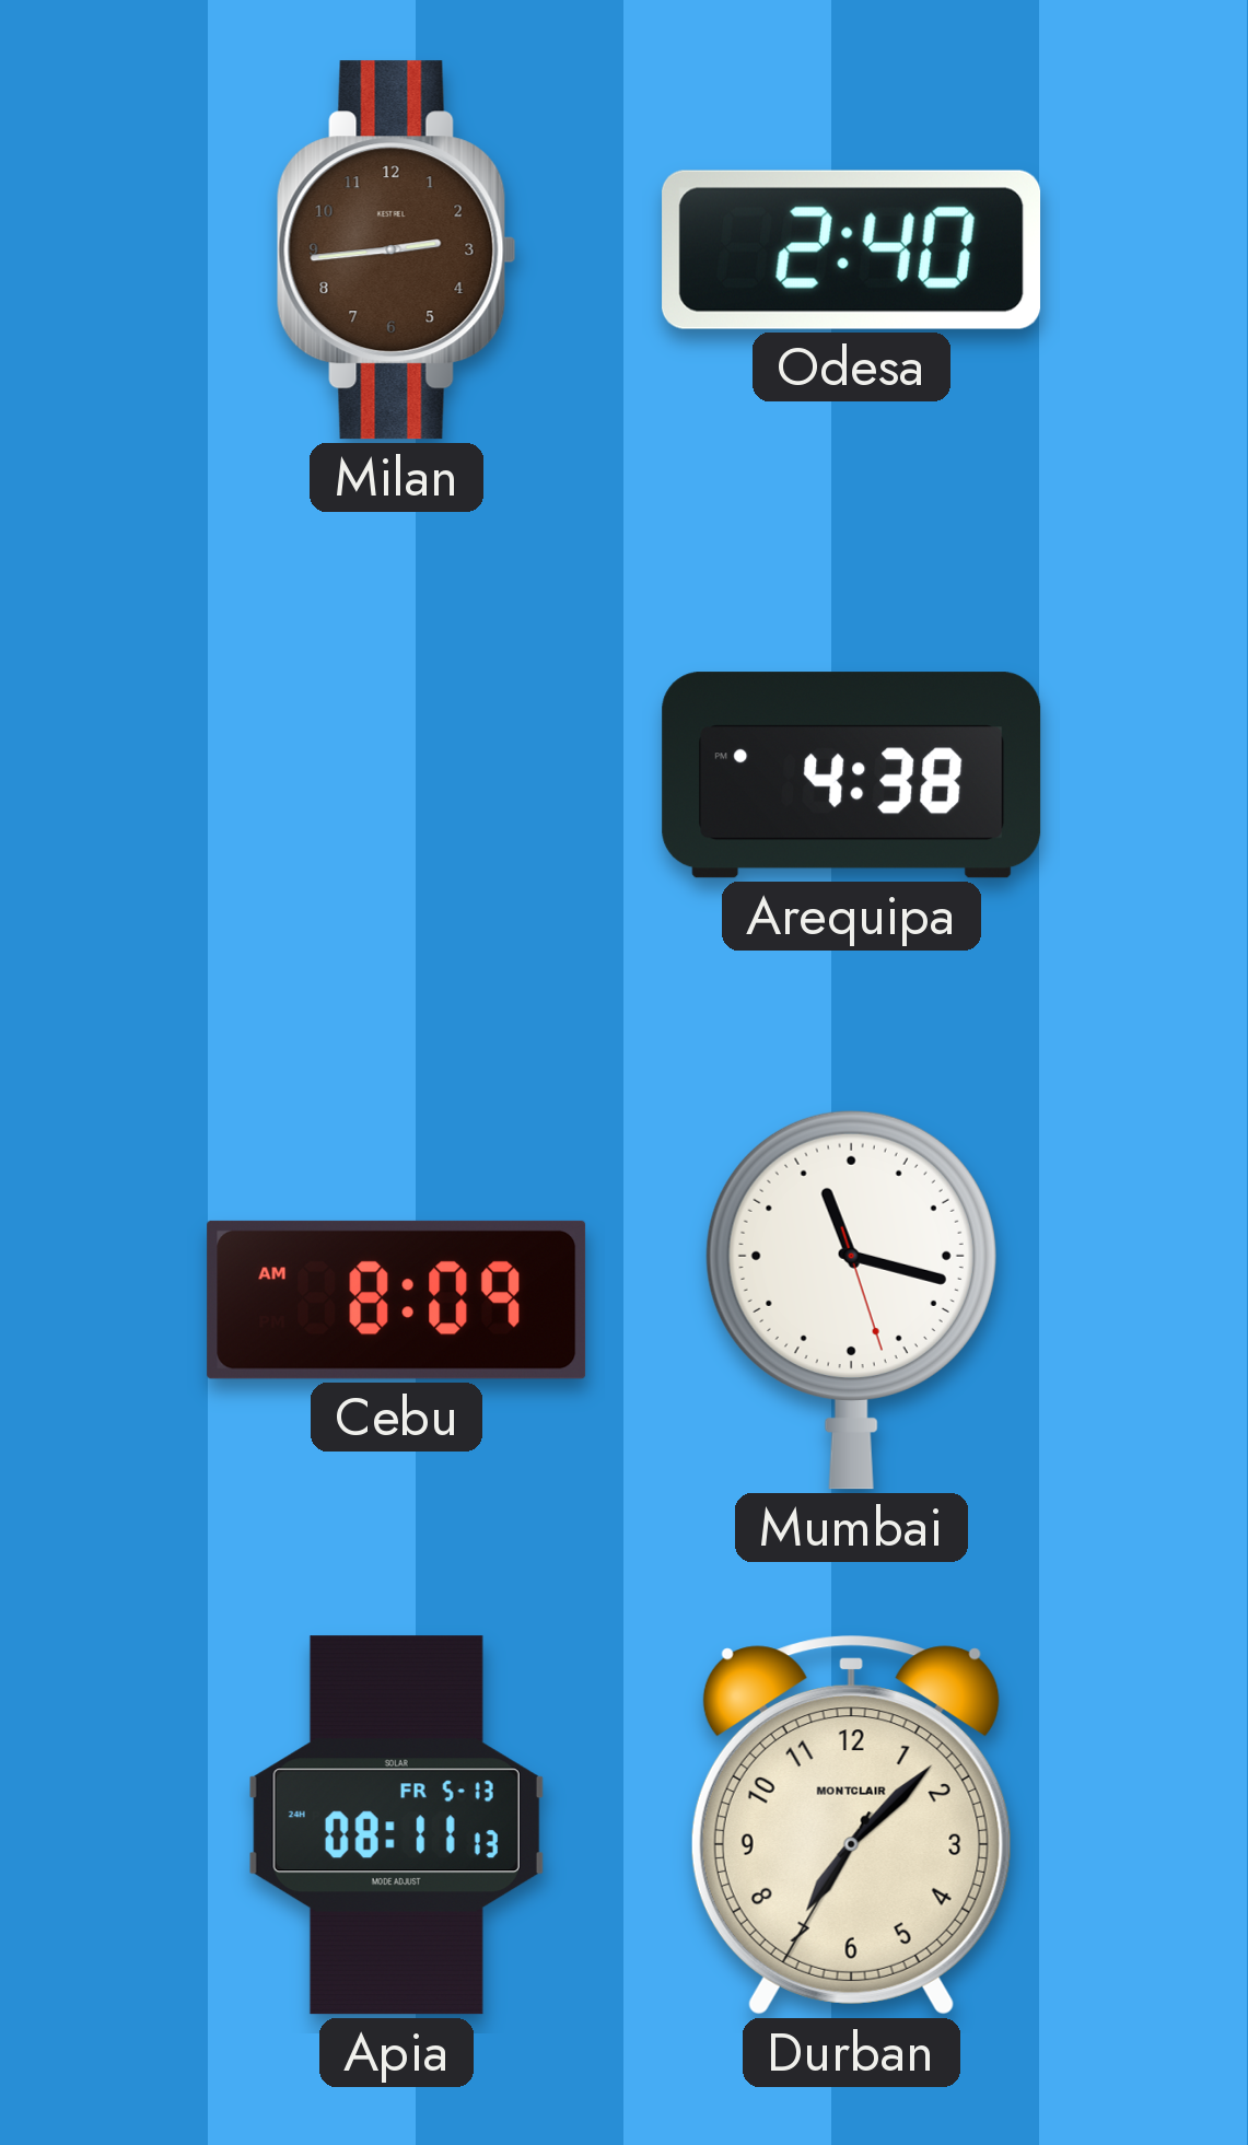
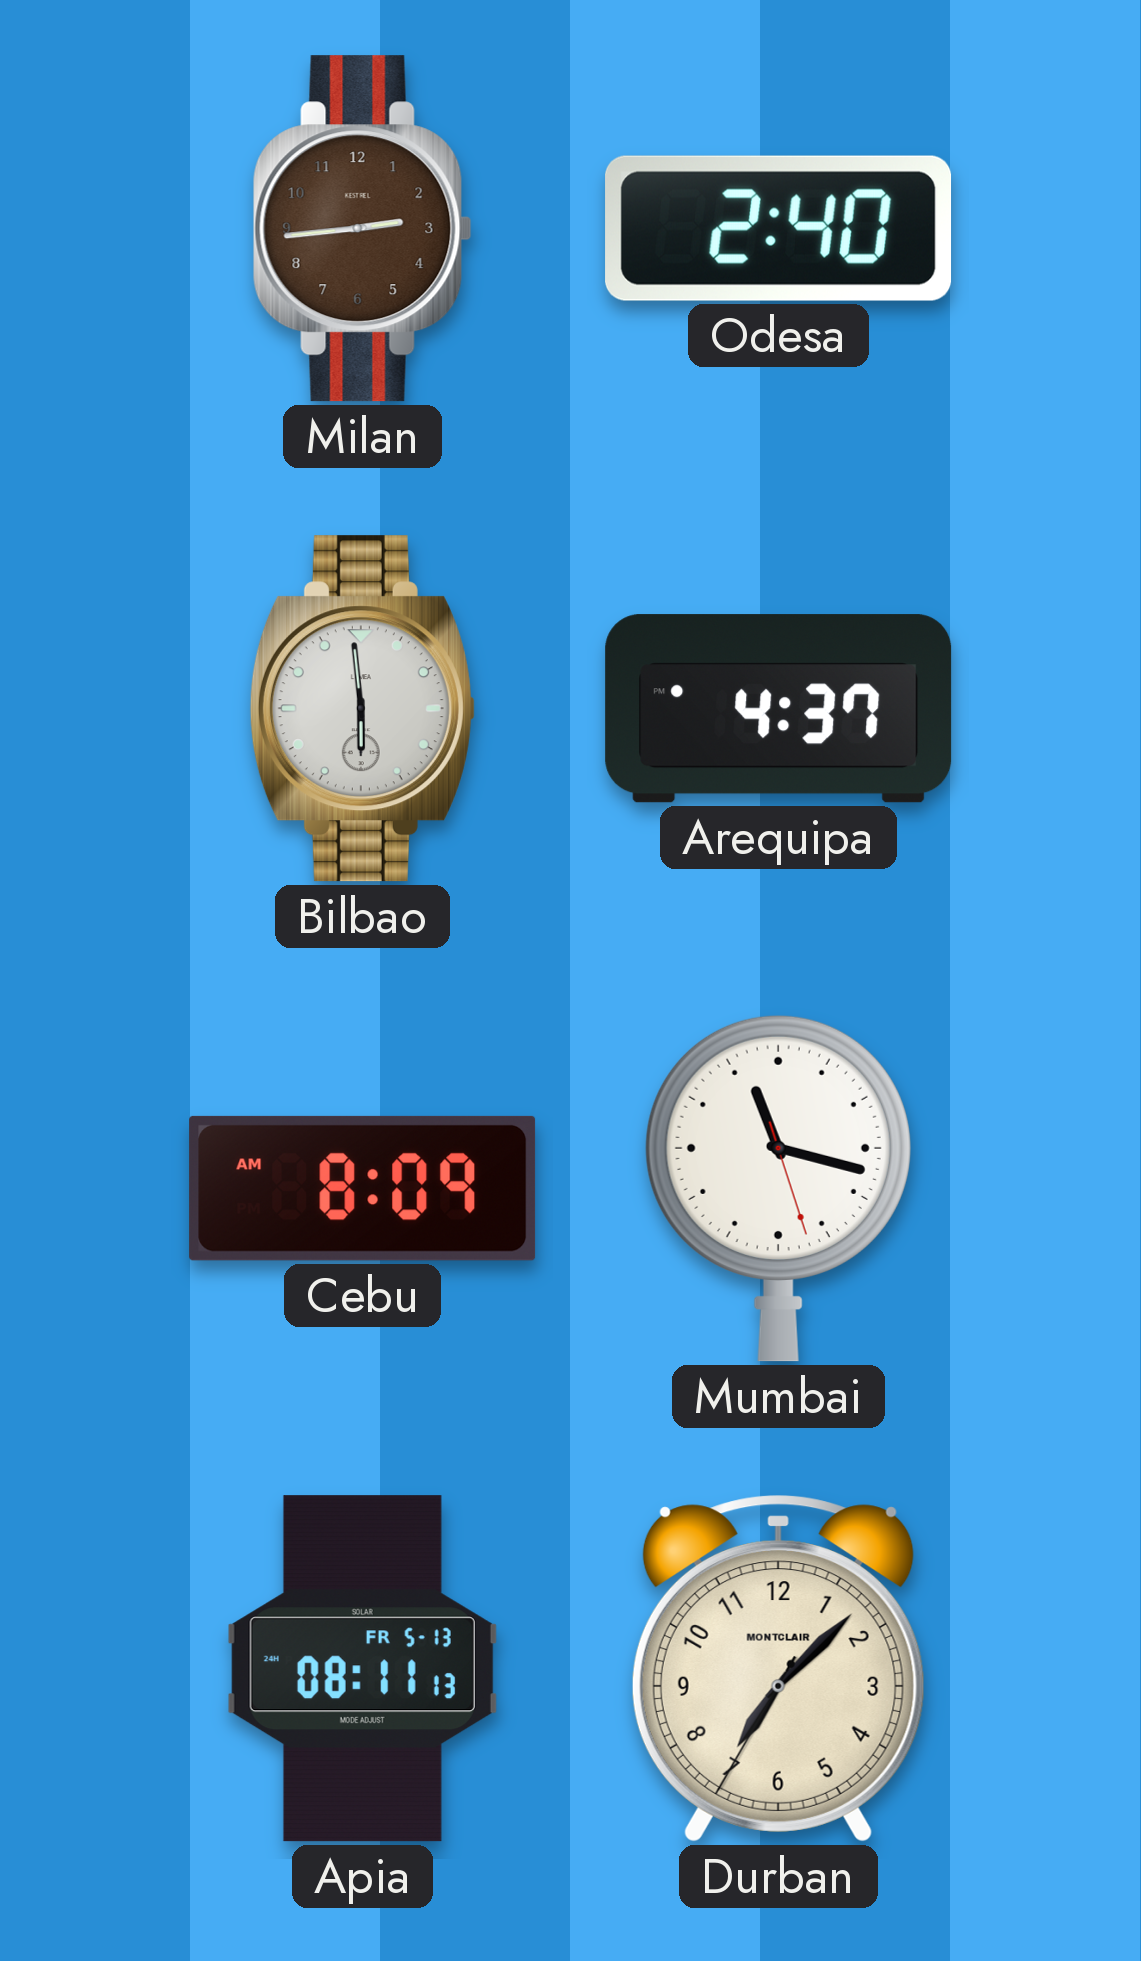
Bilbao: none -> 5:59 (362, 709)
Arequipa: 4:38 -> 4:37 (779, 709)
